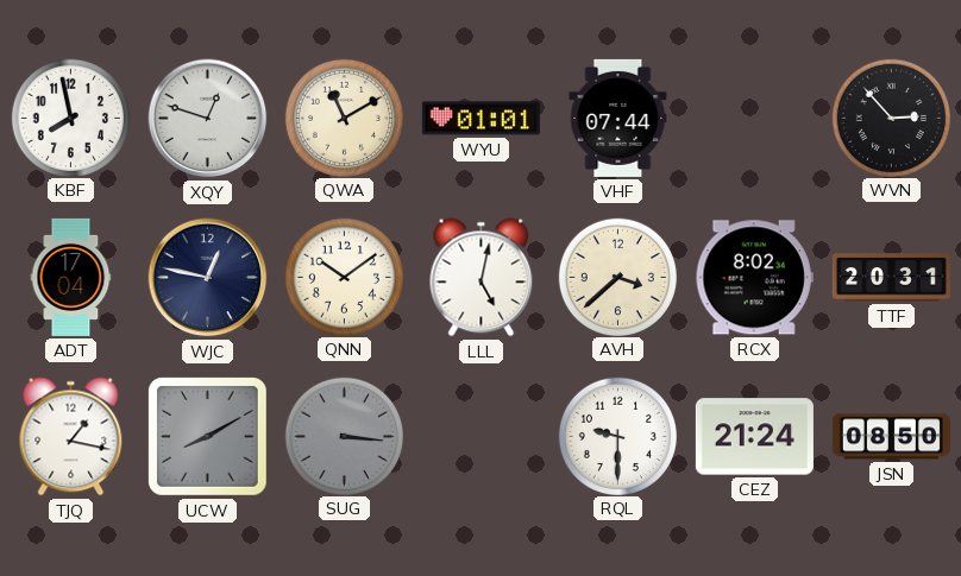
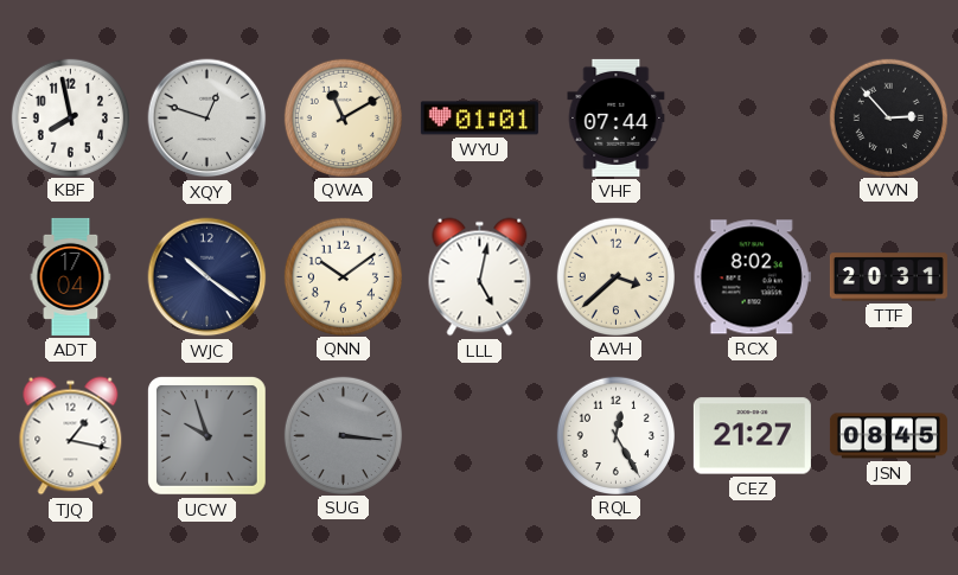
WJC: 12:47 -> 10:21 (207, 277)
UCW: 8:10 -> 9:57 (207, 436)
RQL: 9:30 -> 12:25 (615, 435)
CEZ: 21:24 -> 21:27 (752, 436)
JSN: 08:50 -> 08:45 (888, 436)
